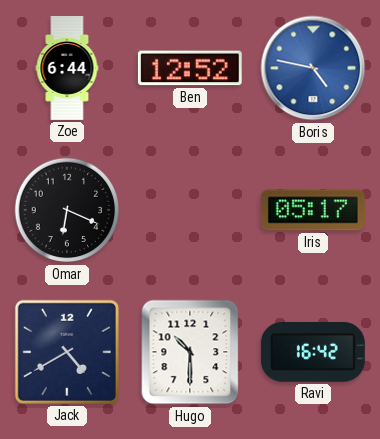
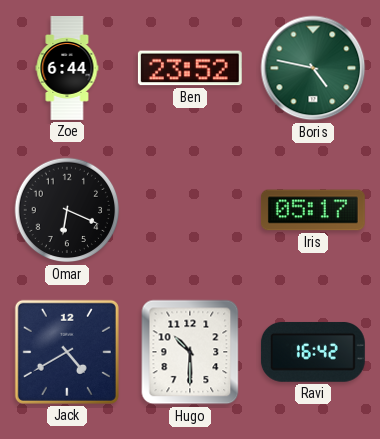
Ben: 12:52 -> 23:52 (190, 68)
Boris dial: blue -> green (313, 68)
